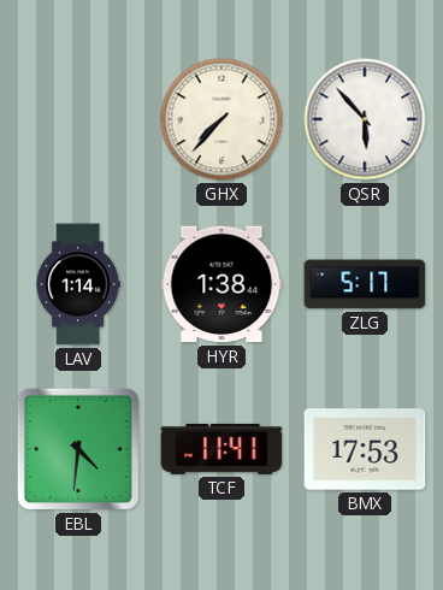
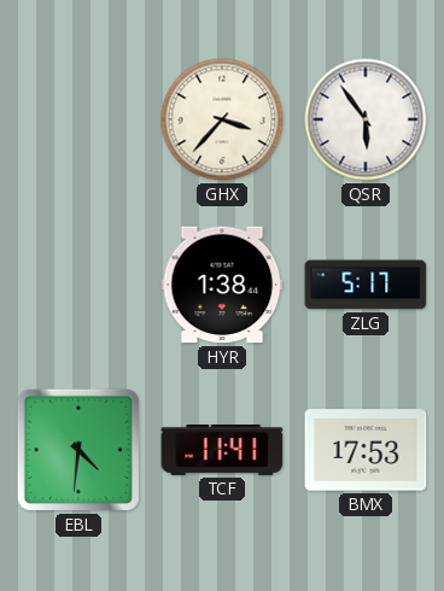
GHX: 7:37 -> 3:37 (222, 119)
QSR: 5:53 -> 5:54 (366, 119)
LAV: 1:14 -> none (78, 284)
